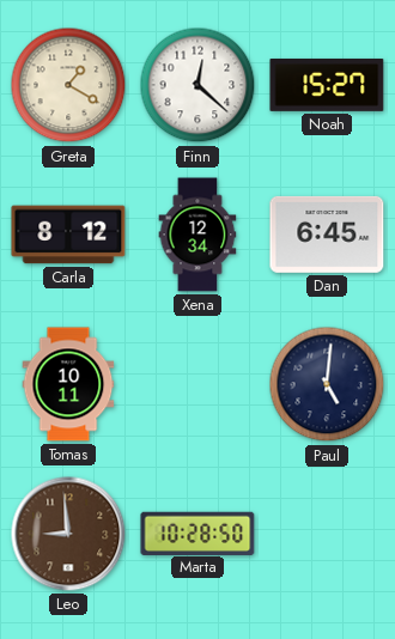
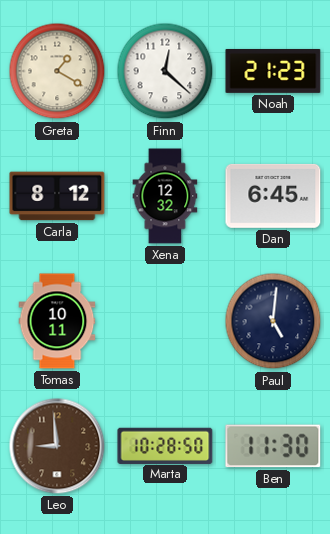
Noah: 15:27 -> 21:23 (273, 71)
Xena: 12:34 -> 12:32 (165, 196)
Ben: none -> 11:30 (273, 446)
